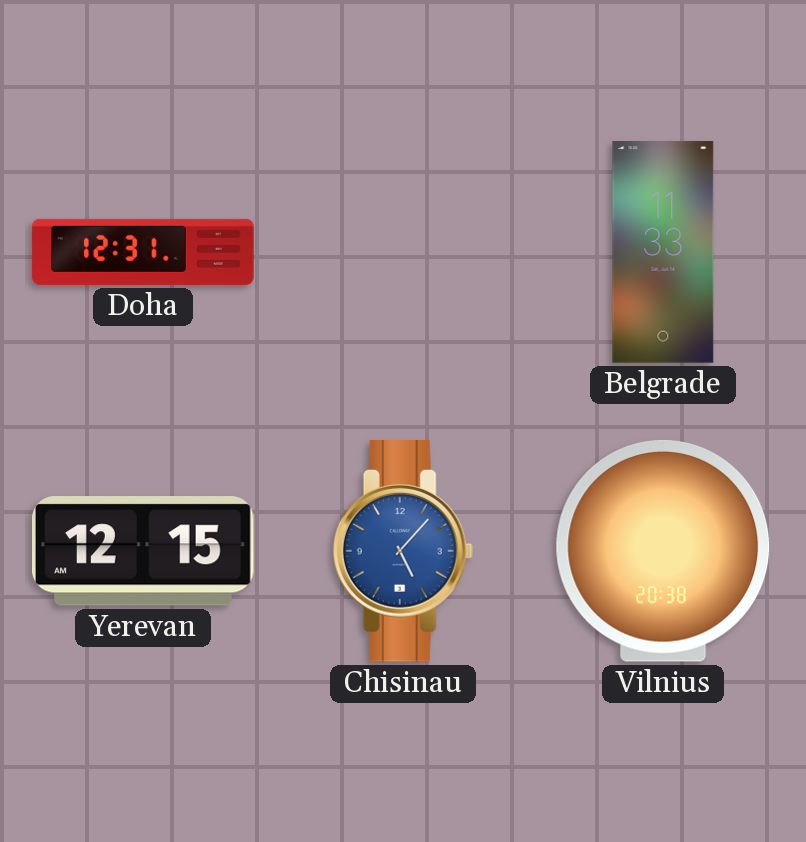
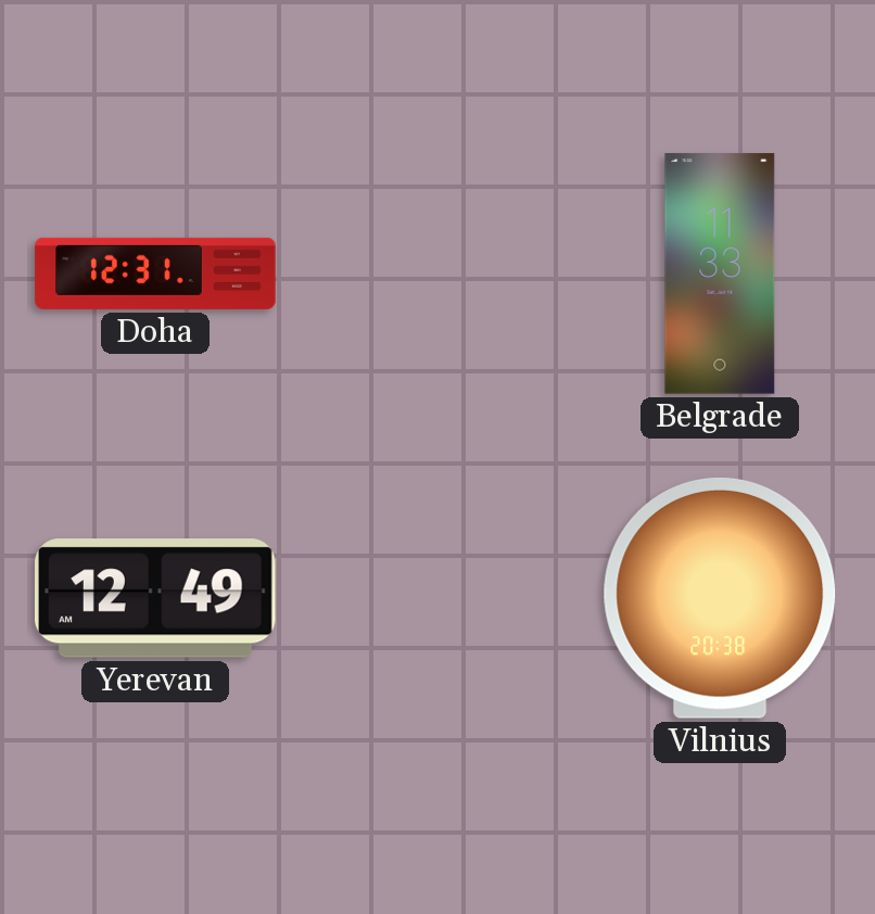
Yerevan: 12:15 -> 12:49 (156, 598)
Chisinau: 5:07 -> none (403, 552)
